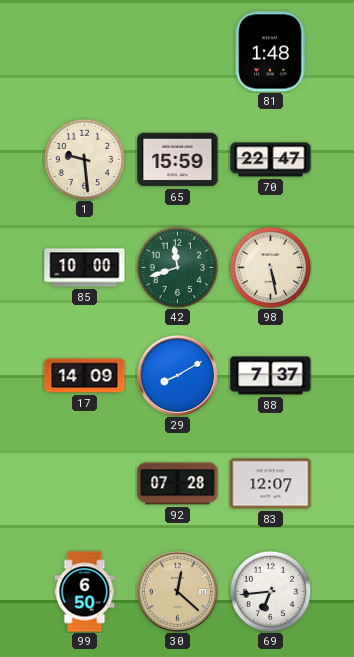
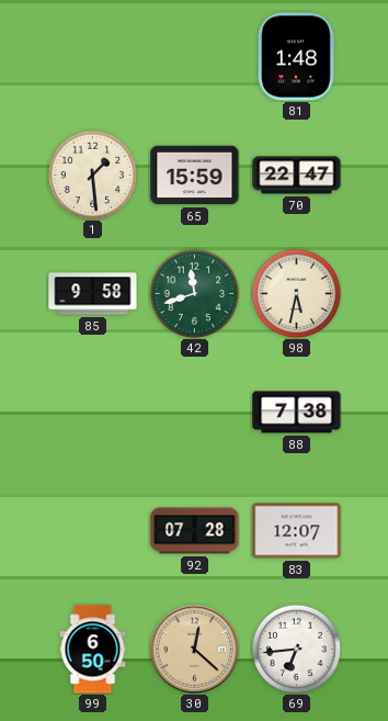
1: 9:29 -> 1:29 (92, 174)
85: 10:00 -> 9:58 (93, 294)
98: 5:28 -> 5:32 (296, 293)
17: 14:09 -> none (85, 376)
29: 8:10 -> none (177, 375)
88: 7:37 -> 7:38 (297, 413)
